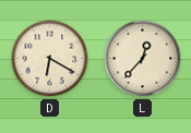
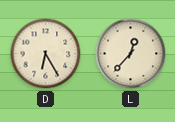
D: 6:20 -> 6:25 (46, 54)
